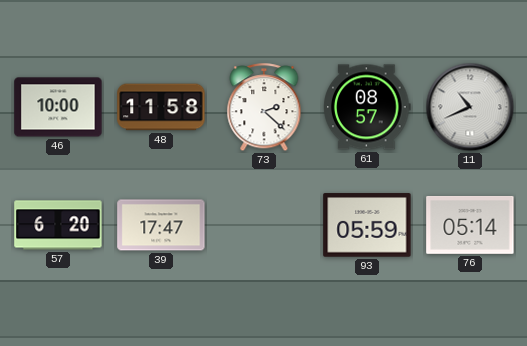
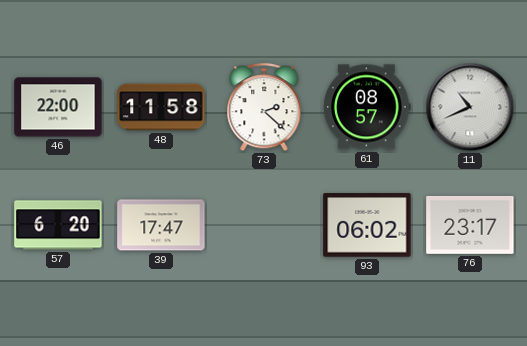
46: 10:00 -> 22:00 (58, 107)
93: 05:59 -> 06:02 (367, 225)
76: 05:14 -> 23:17 (470, 225)
